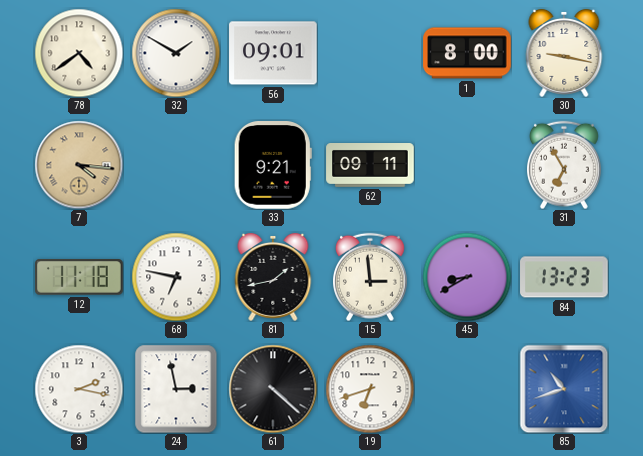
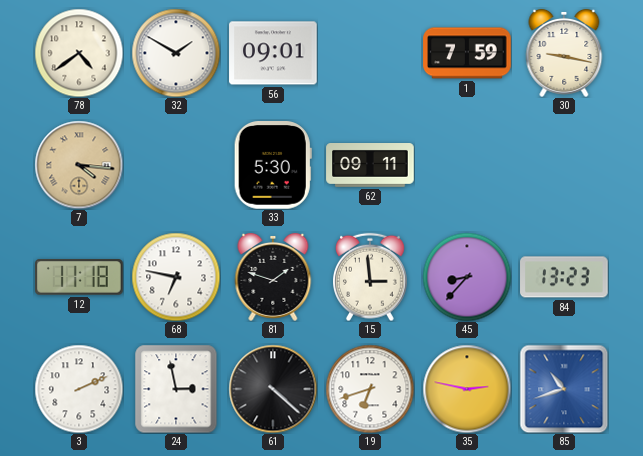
1: 8:00 -> 7:59 (467, 53)
33: 9:21 -> 5:30 (273, 166)
31: 6:55 -> none (565, 165)
81: 1:43 -> 1:48 (273, 277)
45: 8:40 -> 8:37 (467, 277)
3: 2:17 -> 2:11 (79, 389)
35: none -> 2:47 (467, 389)
